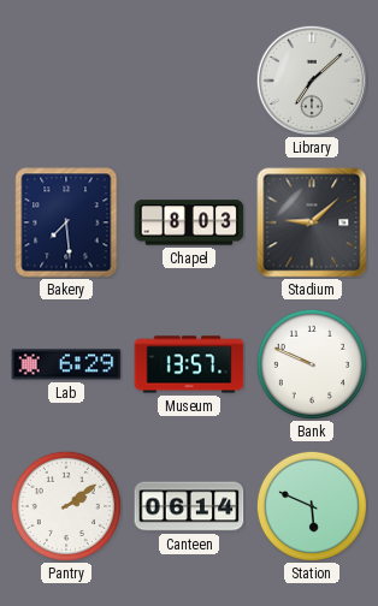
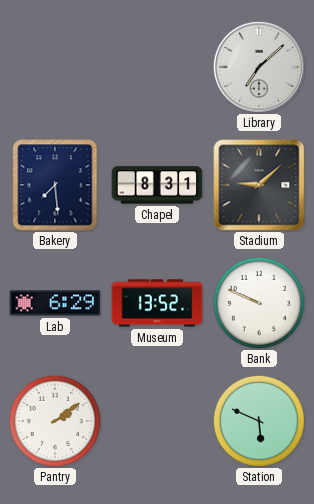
Chapel: 8:03 -> 8:31 (157, 185)
Museum: 13:57 -> 13:52 (157, 303)
Canteen: 06:14 -> none (189, 506)
